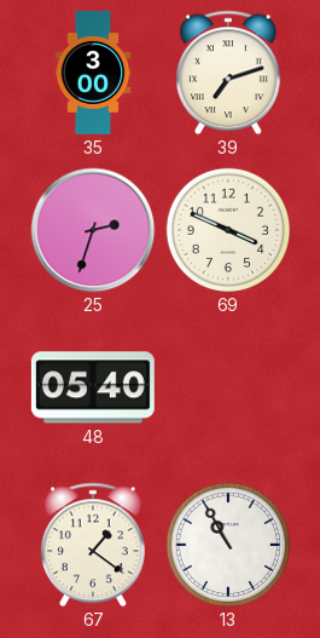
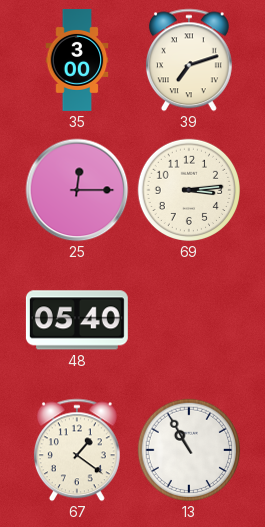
25: 2:33 -> 12:15 (77, 190)
69: 3:49 -> 3:14 (189, 190)
